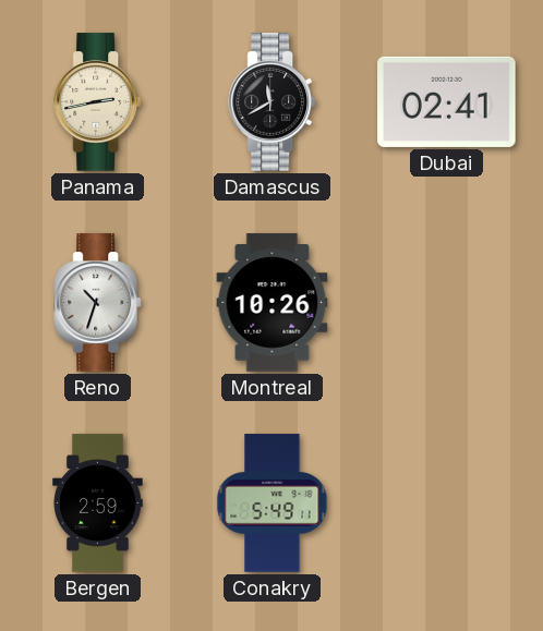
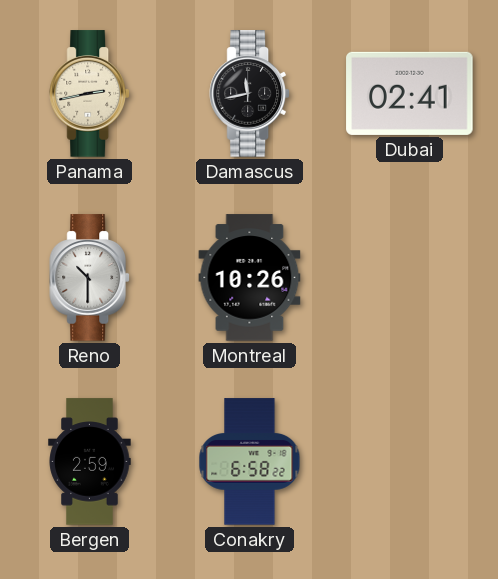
Damascus: 11:40 -> 11:43 (249, 94)
Reno: 10:33 -> 10:30 (89, 278)
Conakry: 5:49 -> 6:58 (250, 462)
